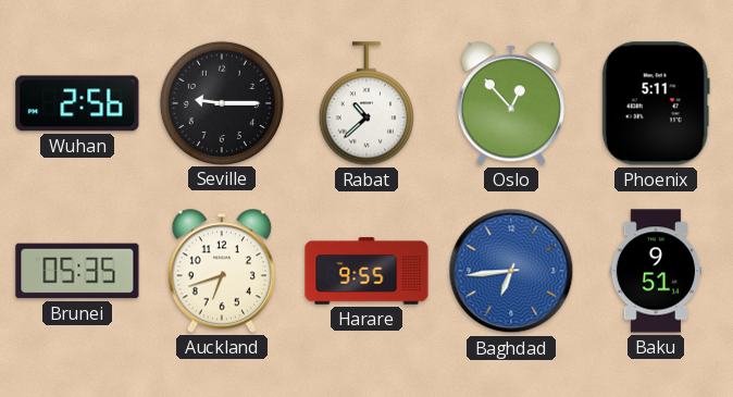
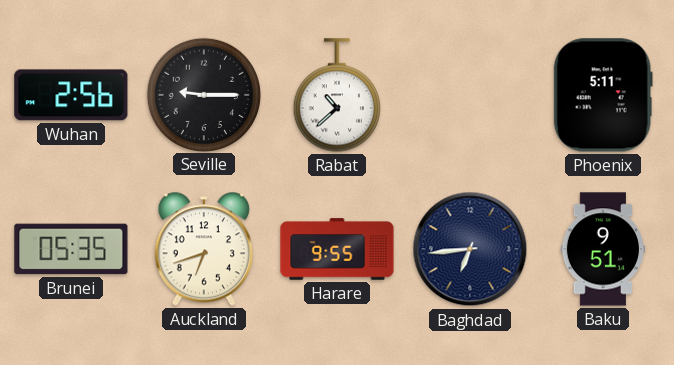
Oslo: 12:53 -> none (511, 103)
Baghdad dial: blue -> navy (470, 249)
